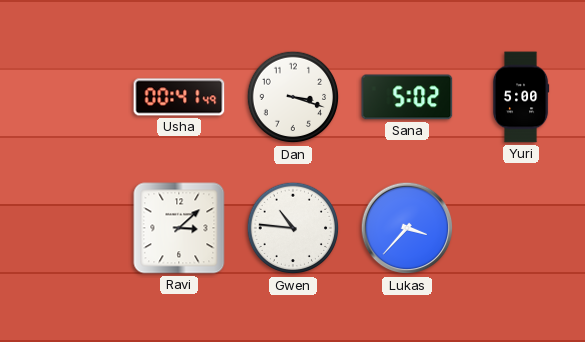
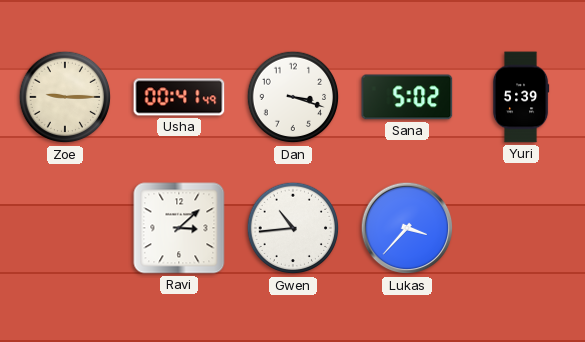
Zoe: none -> 9:15 (65, 97)
Yuri: 5:00 -> 5:39 (521, 97)
Gwen: 10:46 -> 10:44 (293, 228)
